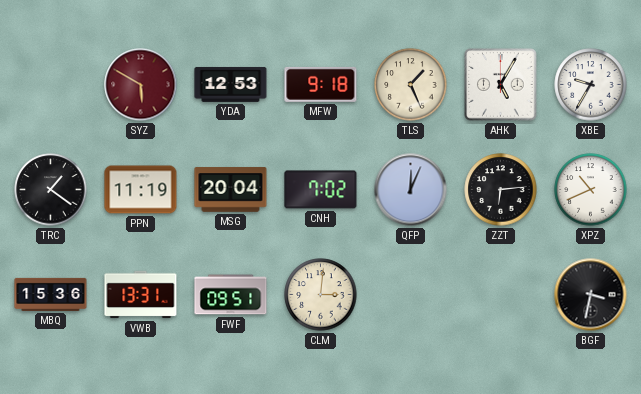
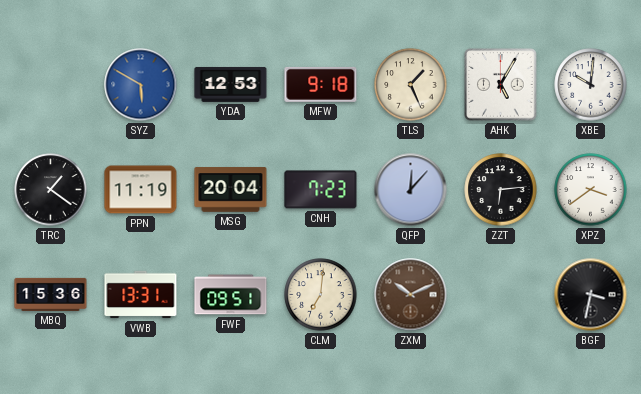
SYZ dial: burgundy -> blue (141, 85)
XBE: 9:35 -> 10:01 (591, 85)
CNH: 7:02 -> 7:23 (321, 190)
QFP: 12:04 -> 12:07 (411, 190)
XPZ: 10:41 -> 3:39 (591, 190)
CLM: 3:01 -> 7:01 (321, 295)
ZXM: none -> 10:11 (411, 295)
